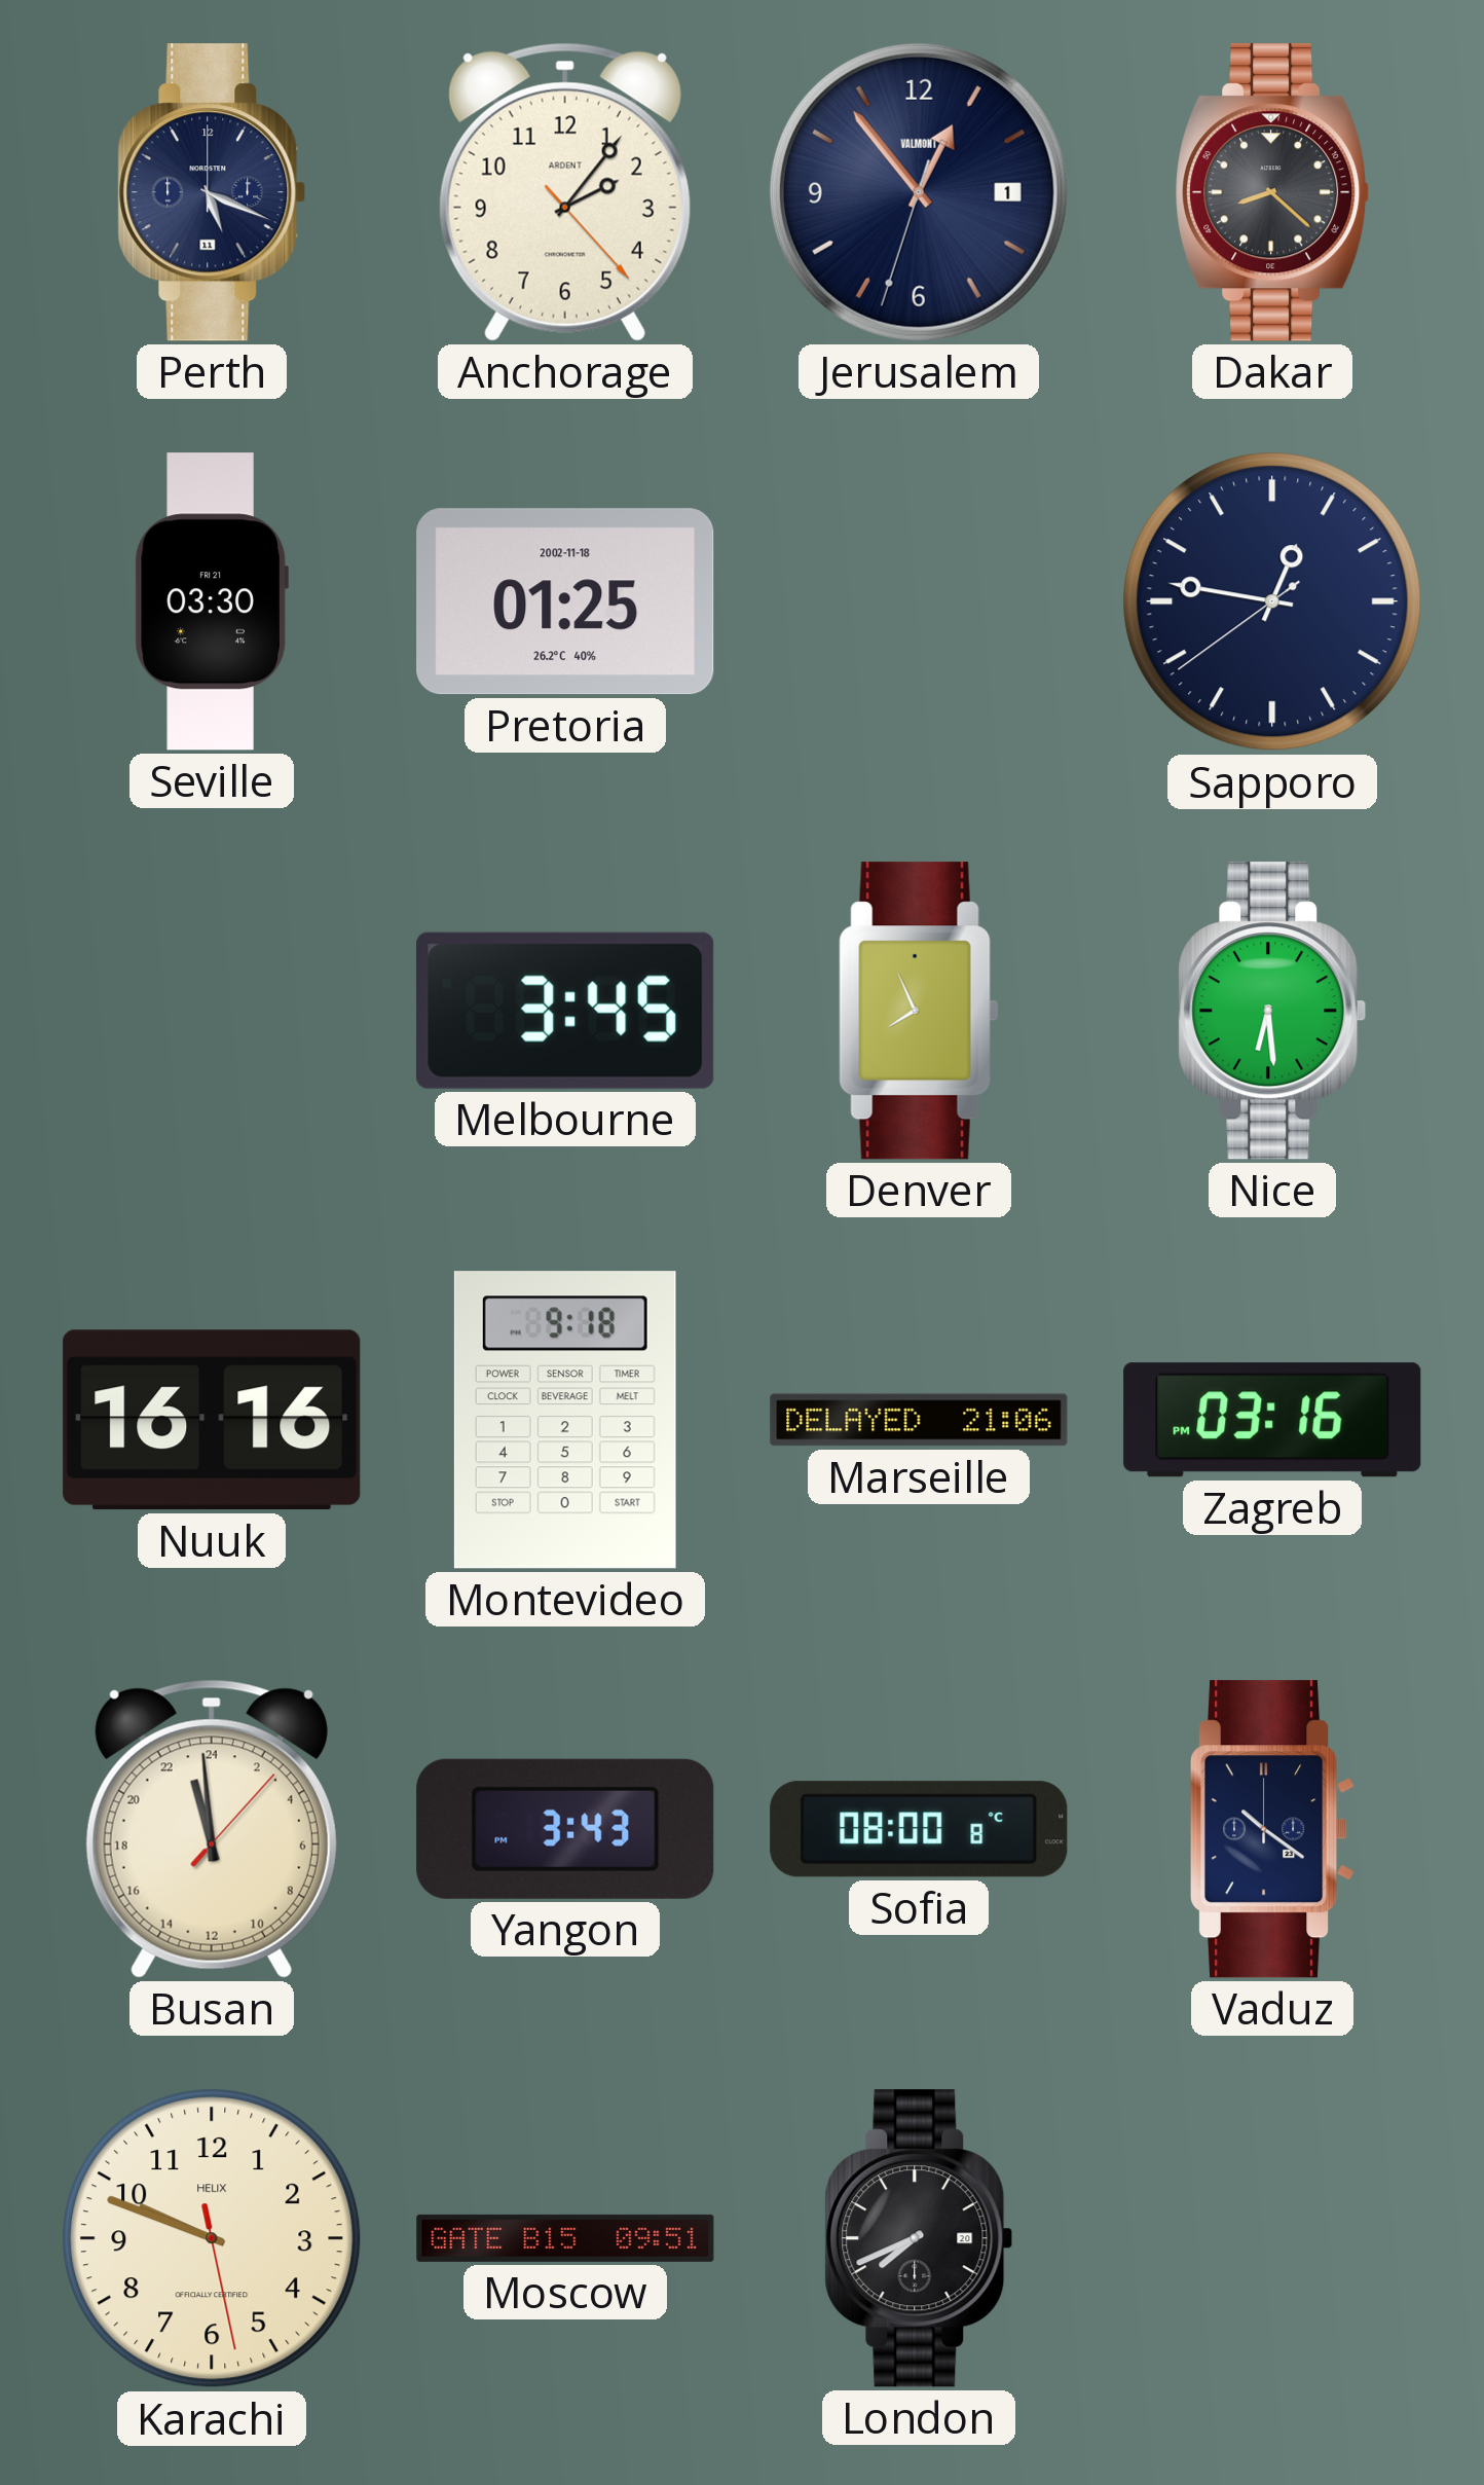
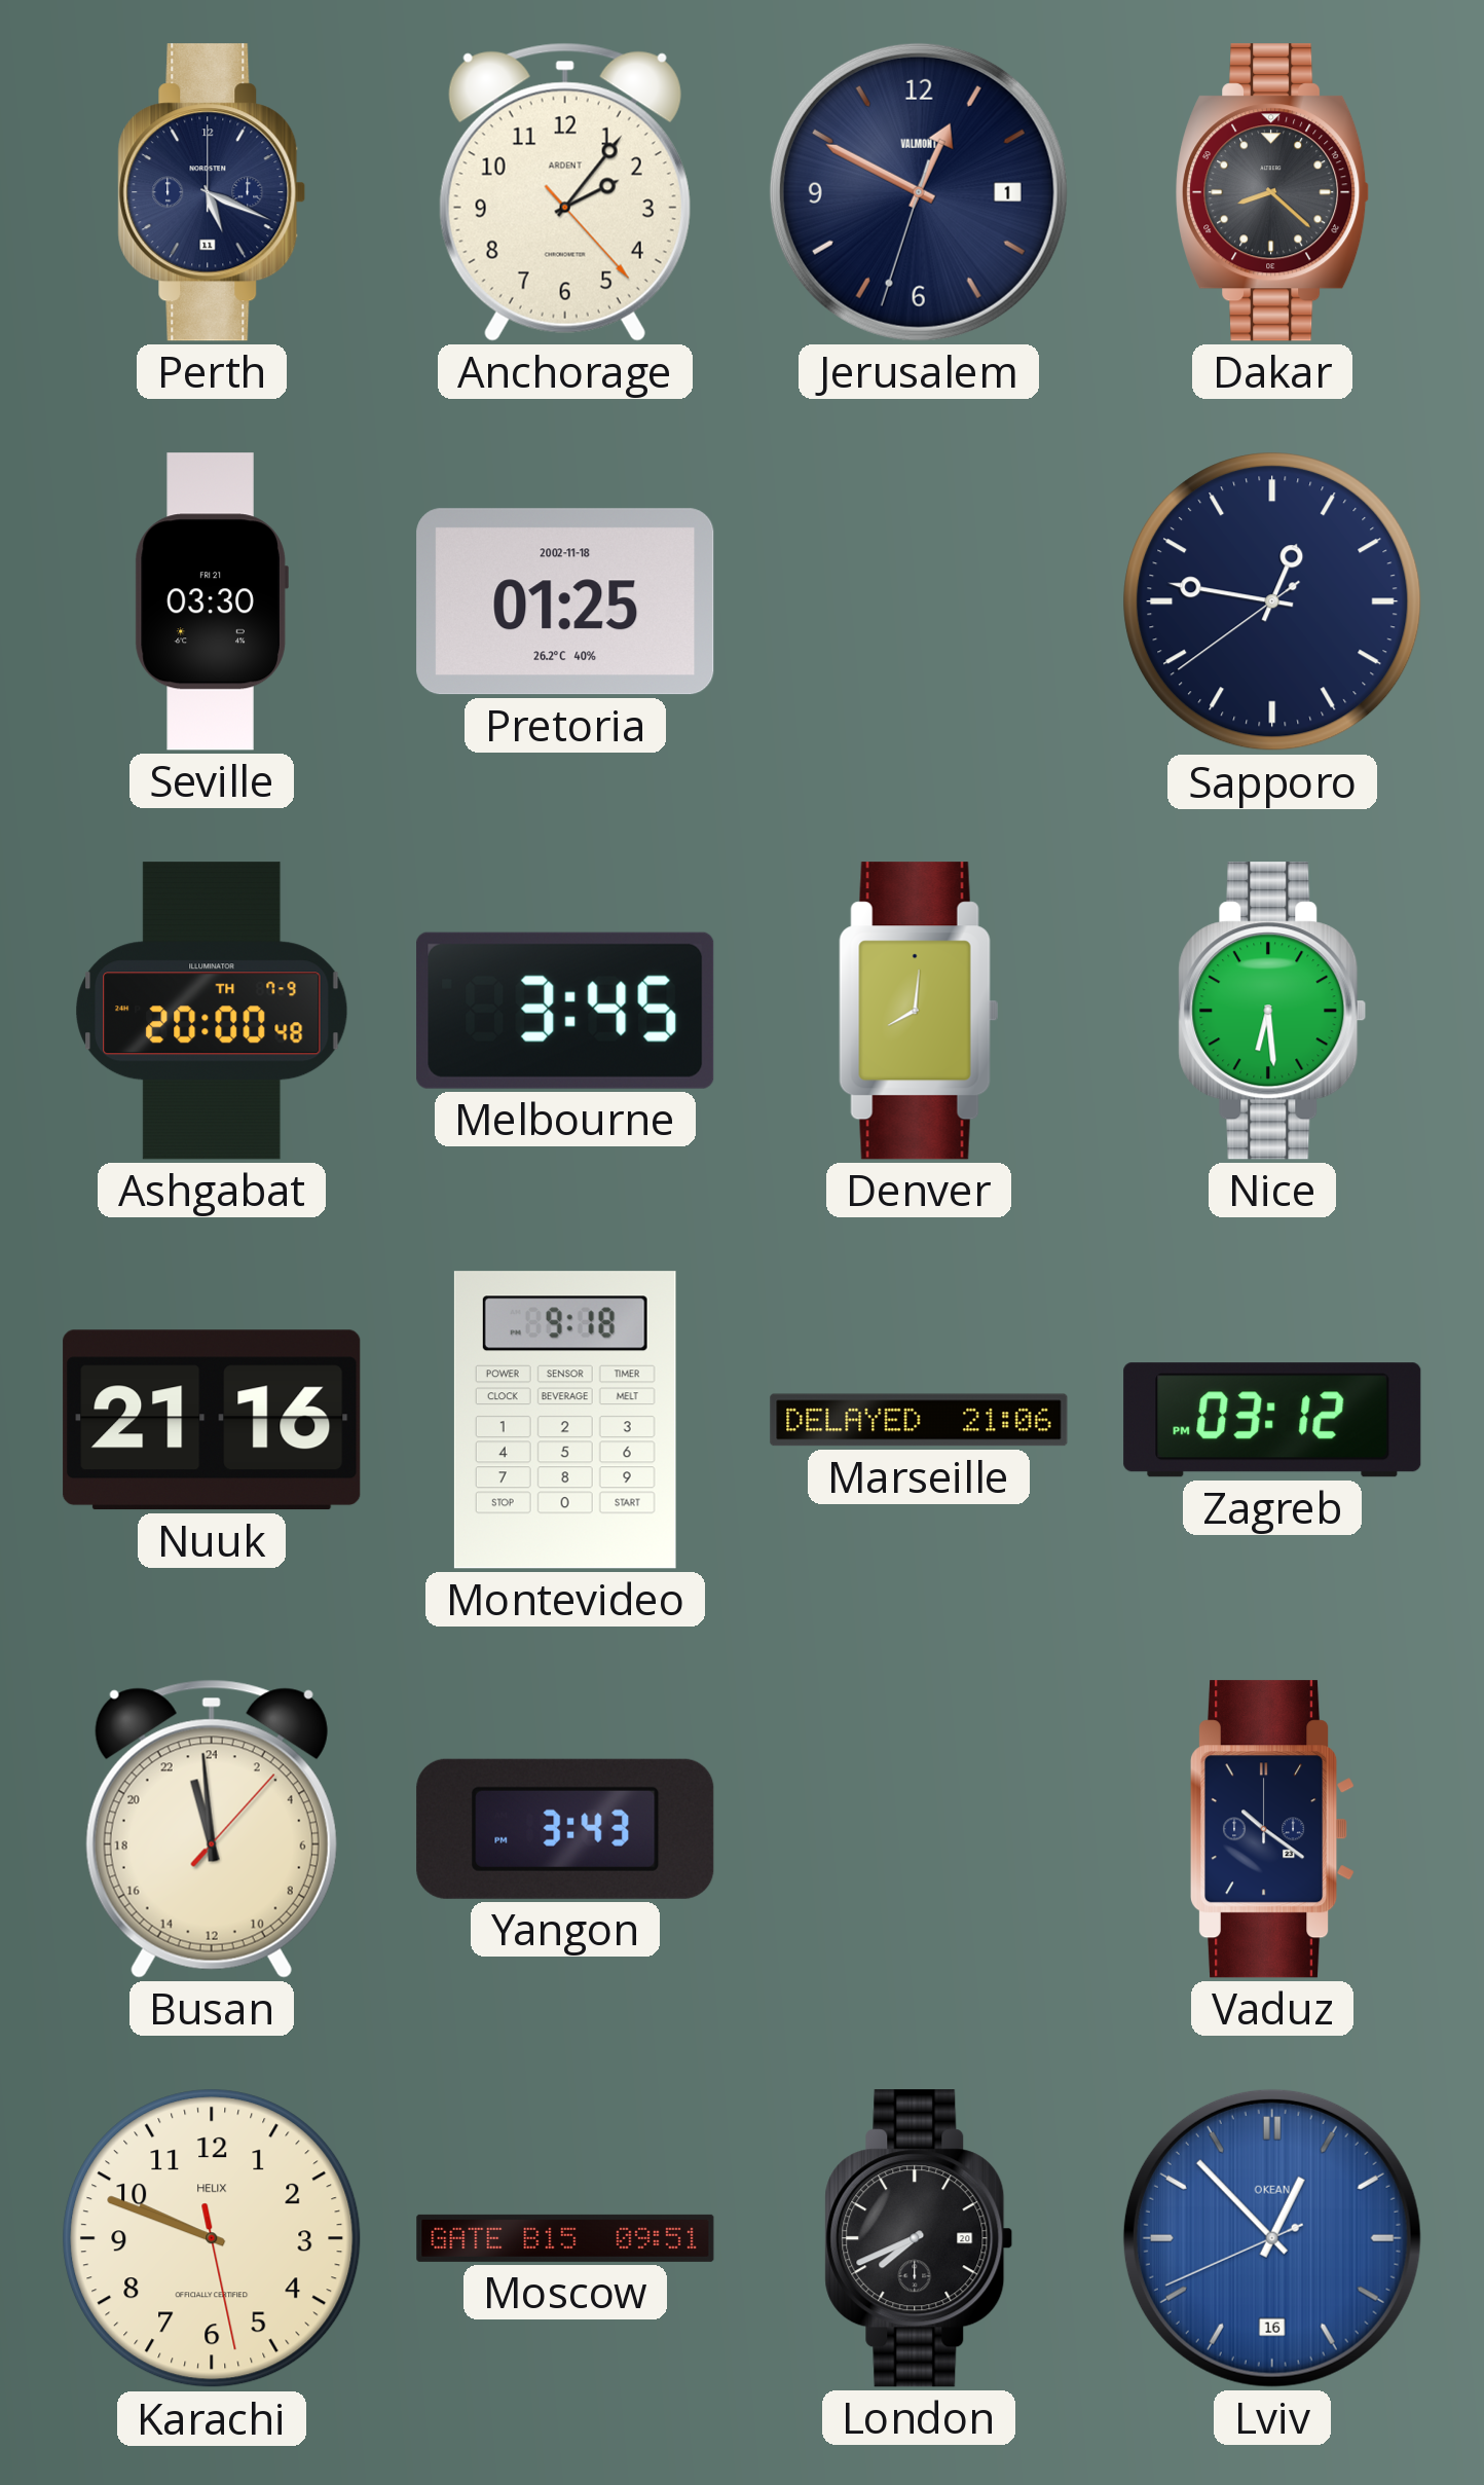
Jerusalem: 12:53 -> 12:49 (919, 192)
Ashgabat: none -> 20:00 (212, 1011)
Denver: 7:56 -> 8:01 (919, 1011)
Nuuk: 16:16 -> 21:16 (212, 1420)
Zagreb: 03:16 -> 03:12 (1272, 1420)
Sofia: 08:00 -> none (919, 1829)
Lviv: none -> 12:52 (1272, 2238)
